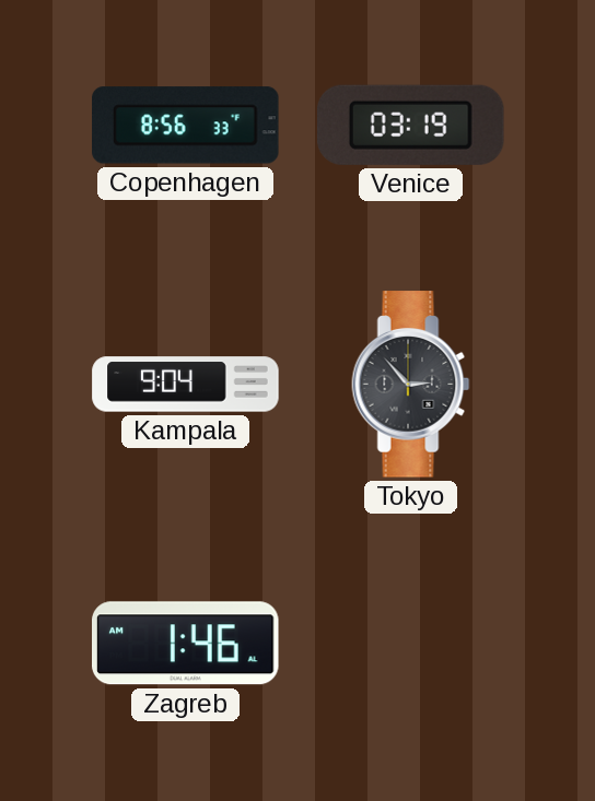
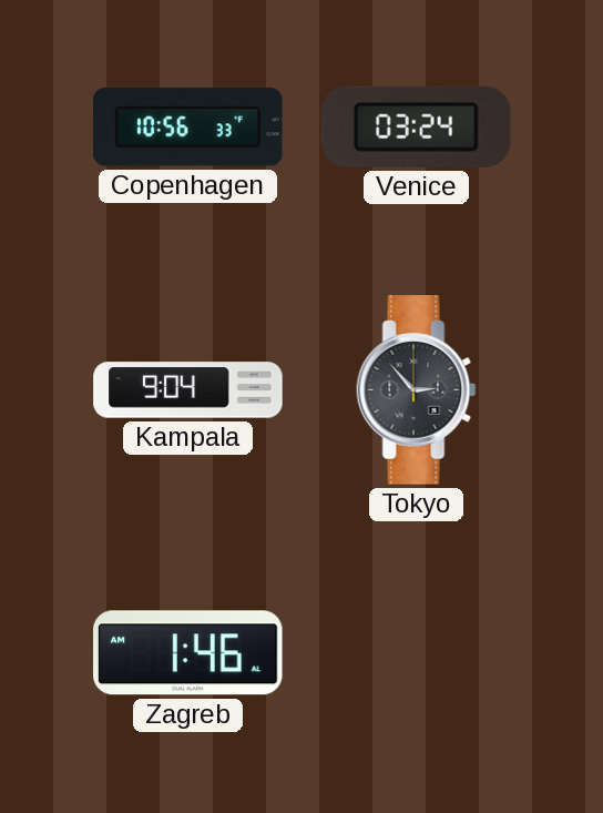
Copenhagen: 8:56 -> 10:56 (188, 128)
Venice: 03:19 -> 03:24 (416, 126)
